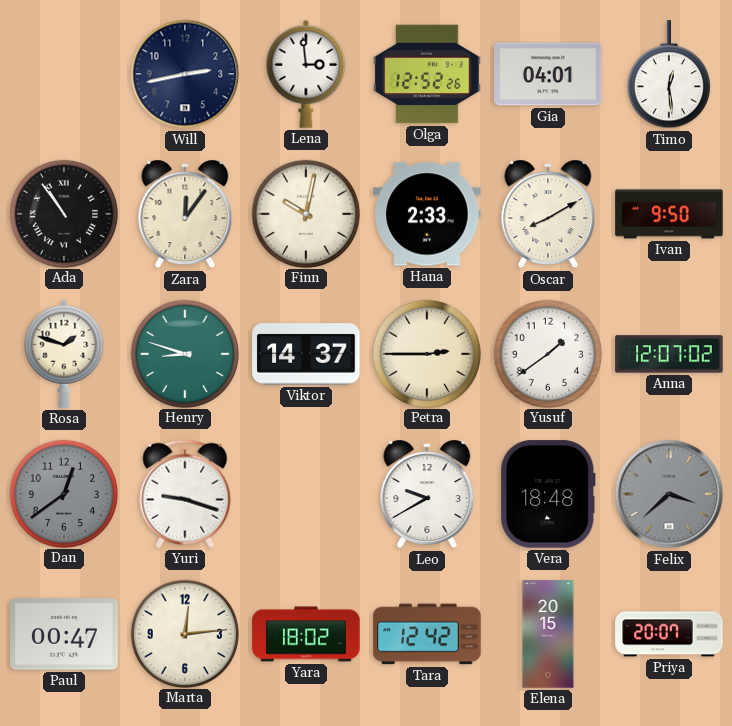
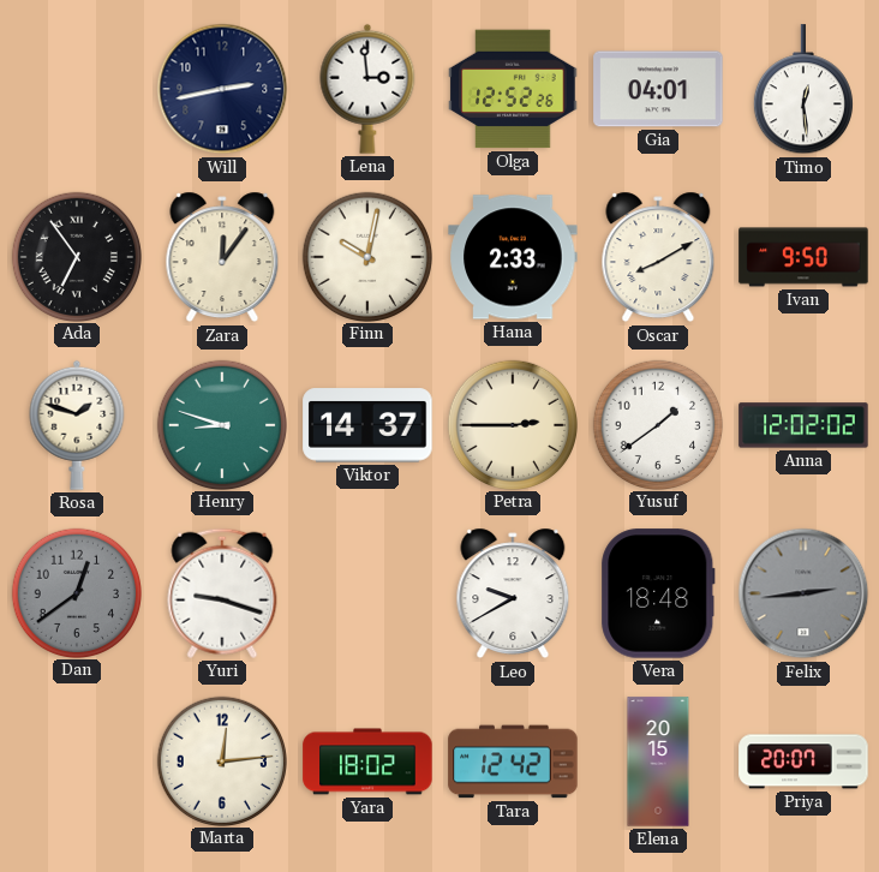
Ada: 10:54 -> 6:54 (76, 256)
Anna: 12:07 -> 12:02 (803, 425)
Felix: 3:38 -> 2:44 (803, 593)
Paul: 00:47 -> none (64, 634)
